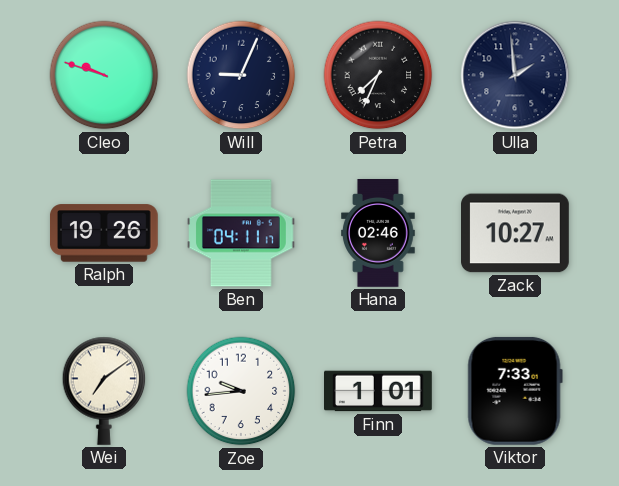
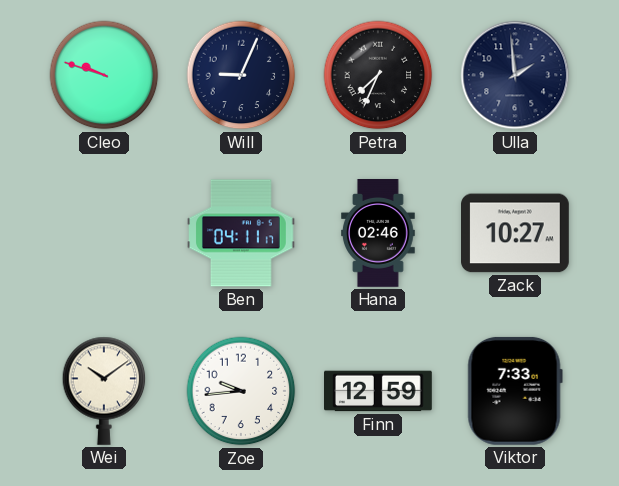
Ralph: 19:26 -> none (104, 233)
Wei: 7:09 -> 10:09 (104, 391)
Finn: 1:01 -> 12:59 (379, 391)
